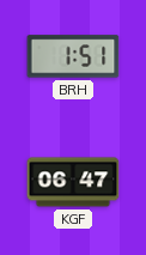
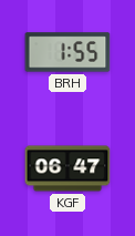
BRH: 1:51 -> 1:55 (67, 52)
